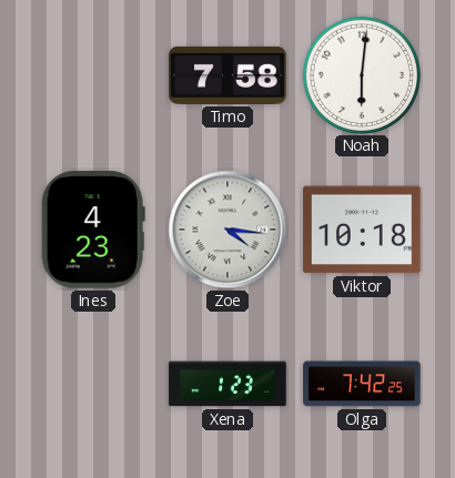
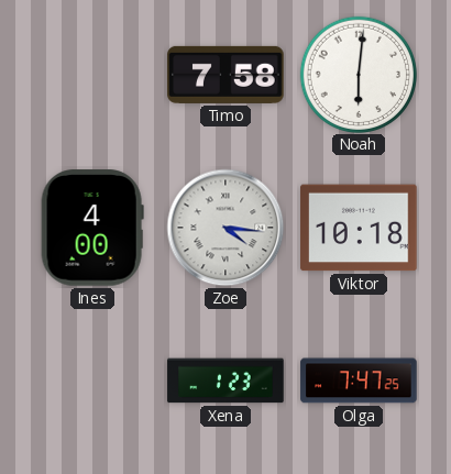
Ines: 4:23 -> 4:00 (92, 228)
Olga: 7:42 -> 7:47 (359, 381)
